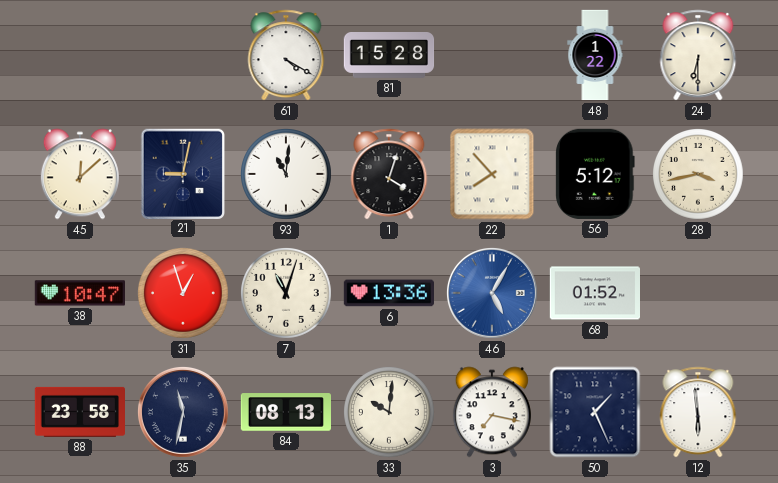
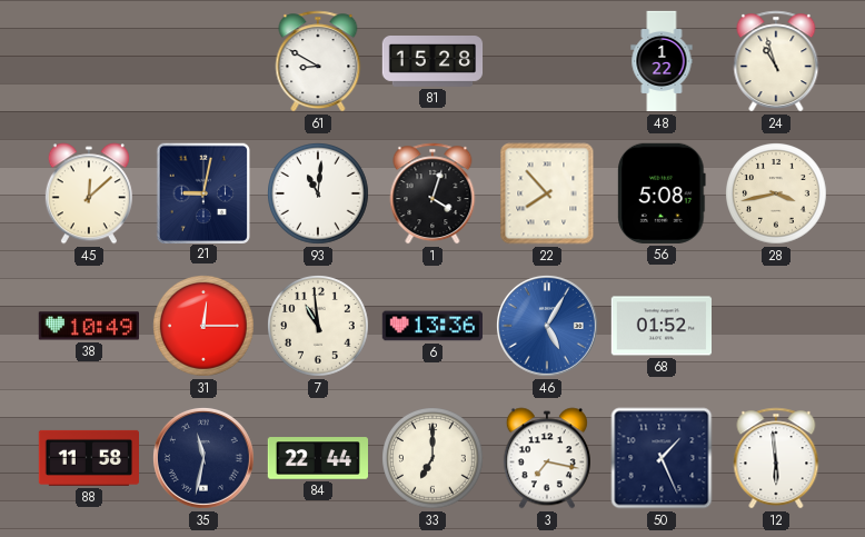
61: 4:20 -> 8:50 (318, 61)
24: 6:30 -> 10:57 (776, 61)
56: 5:12 -> 5:08 (662, 193)
38: 10:47 -> 10:49 (88, 326)
31: 12:57 -> 12:15 (205, 327)
7: 11:03 -> 10:59 (319, 327)
88: 23:58 -> 11:58 (88, 458)
84: 08:13 -> 22:44 (317, 458)
33: 10:01 -> 7:00 (434, 459)
